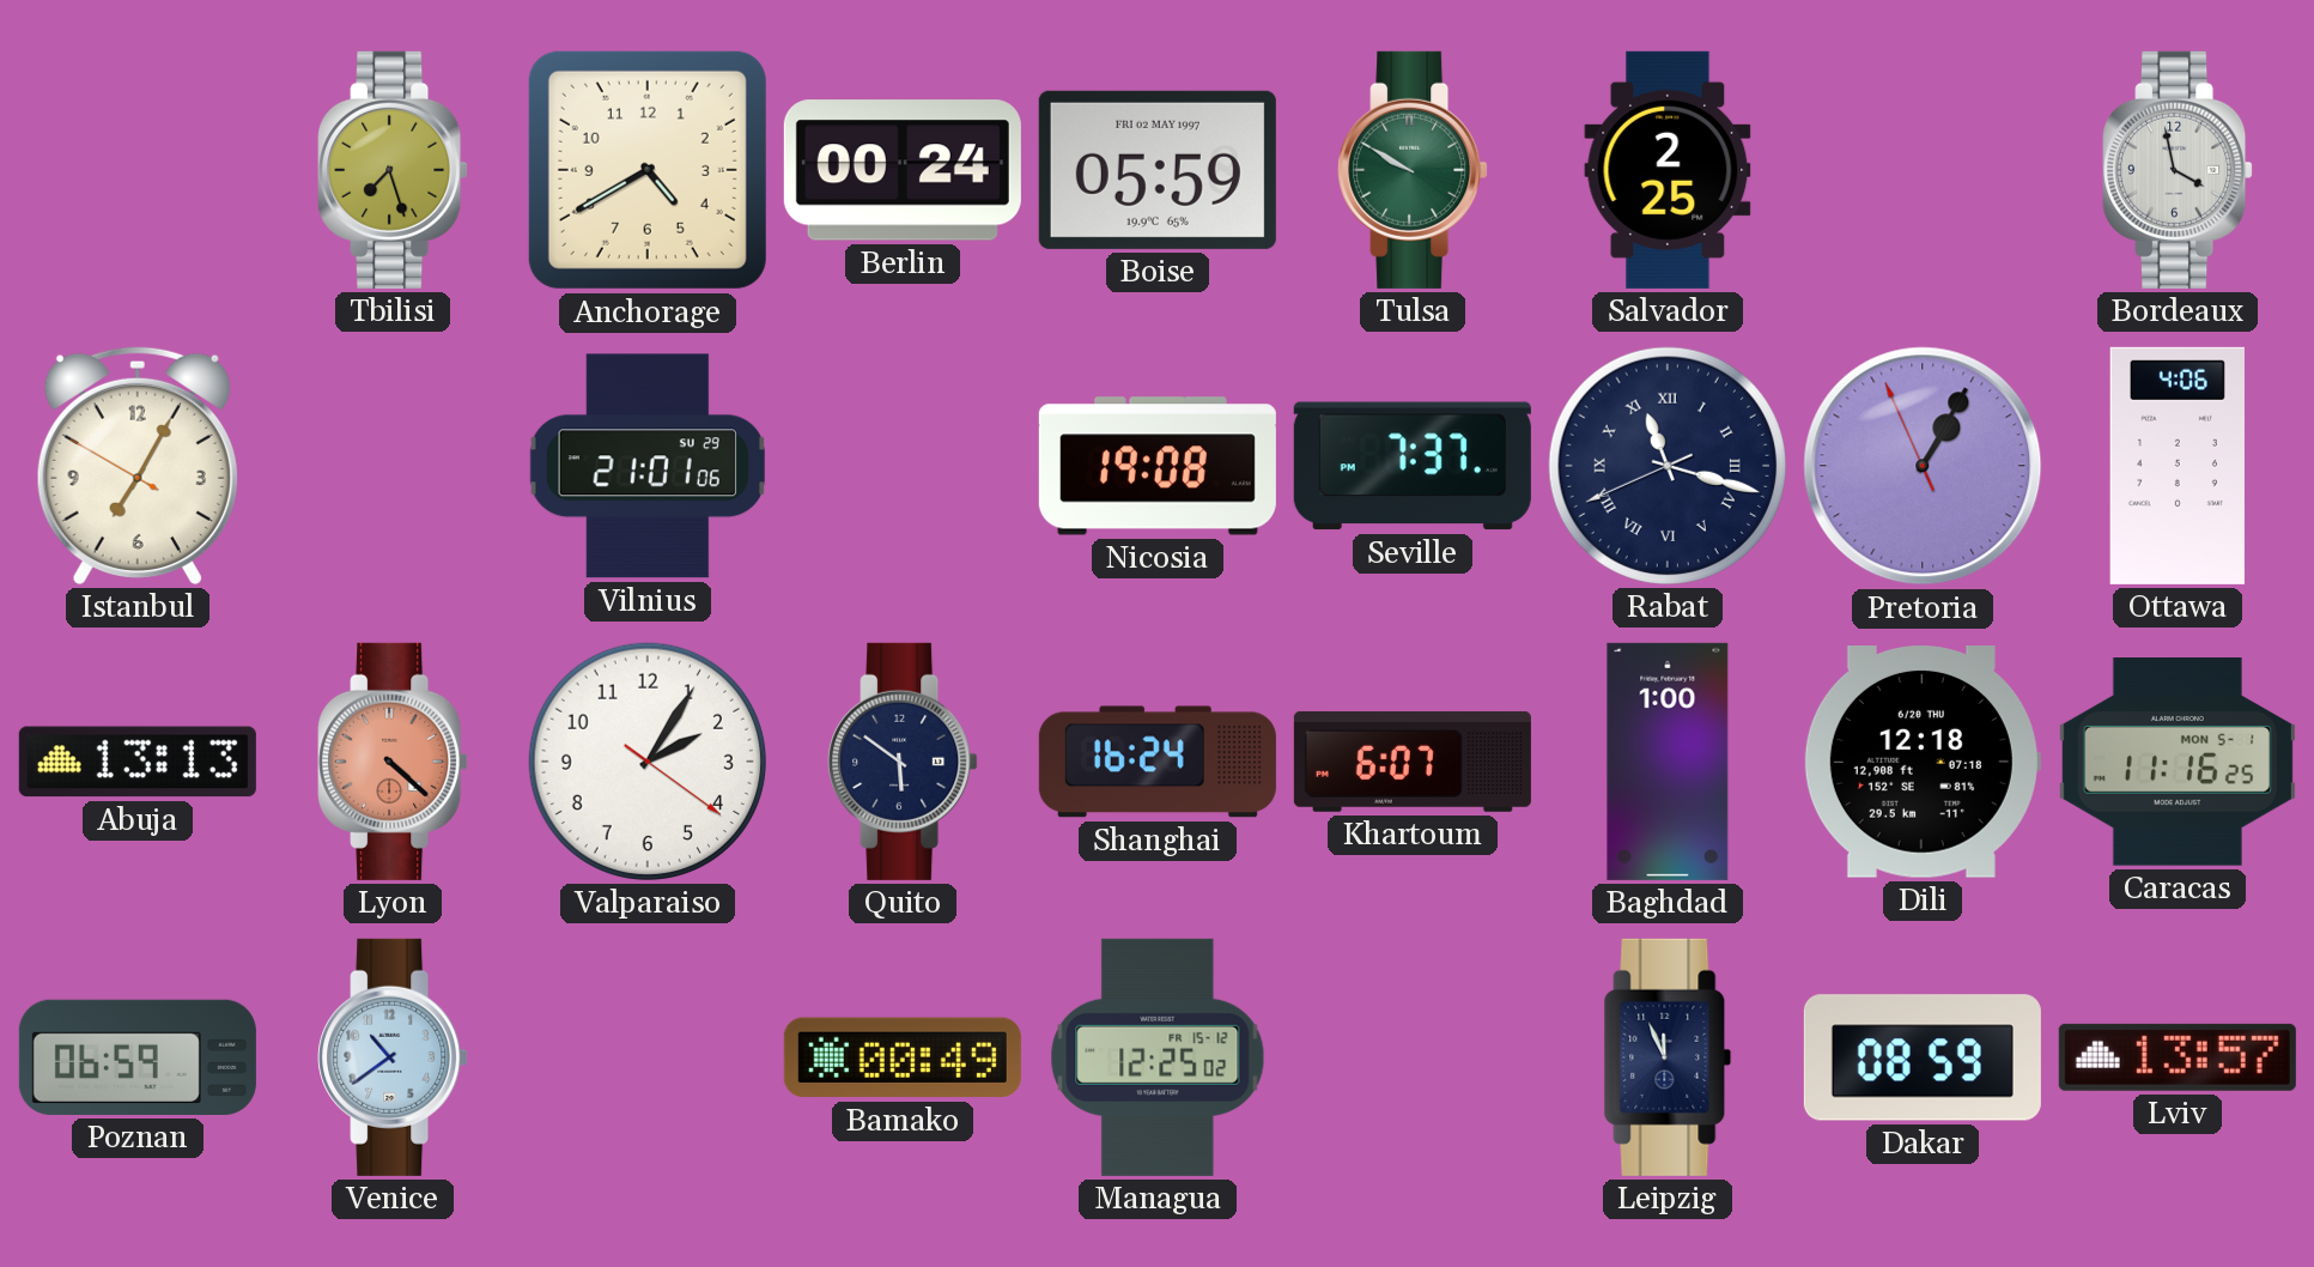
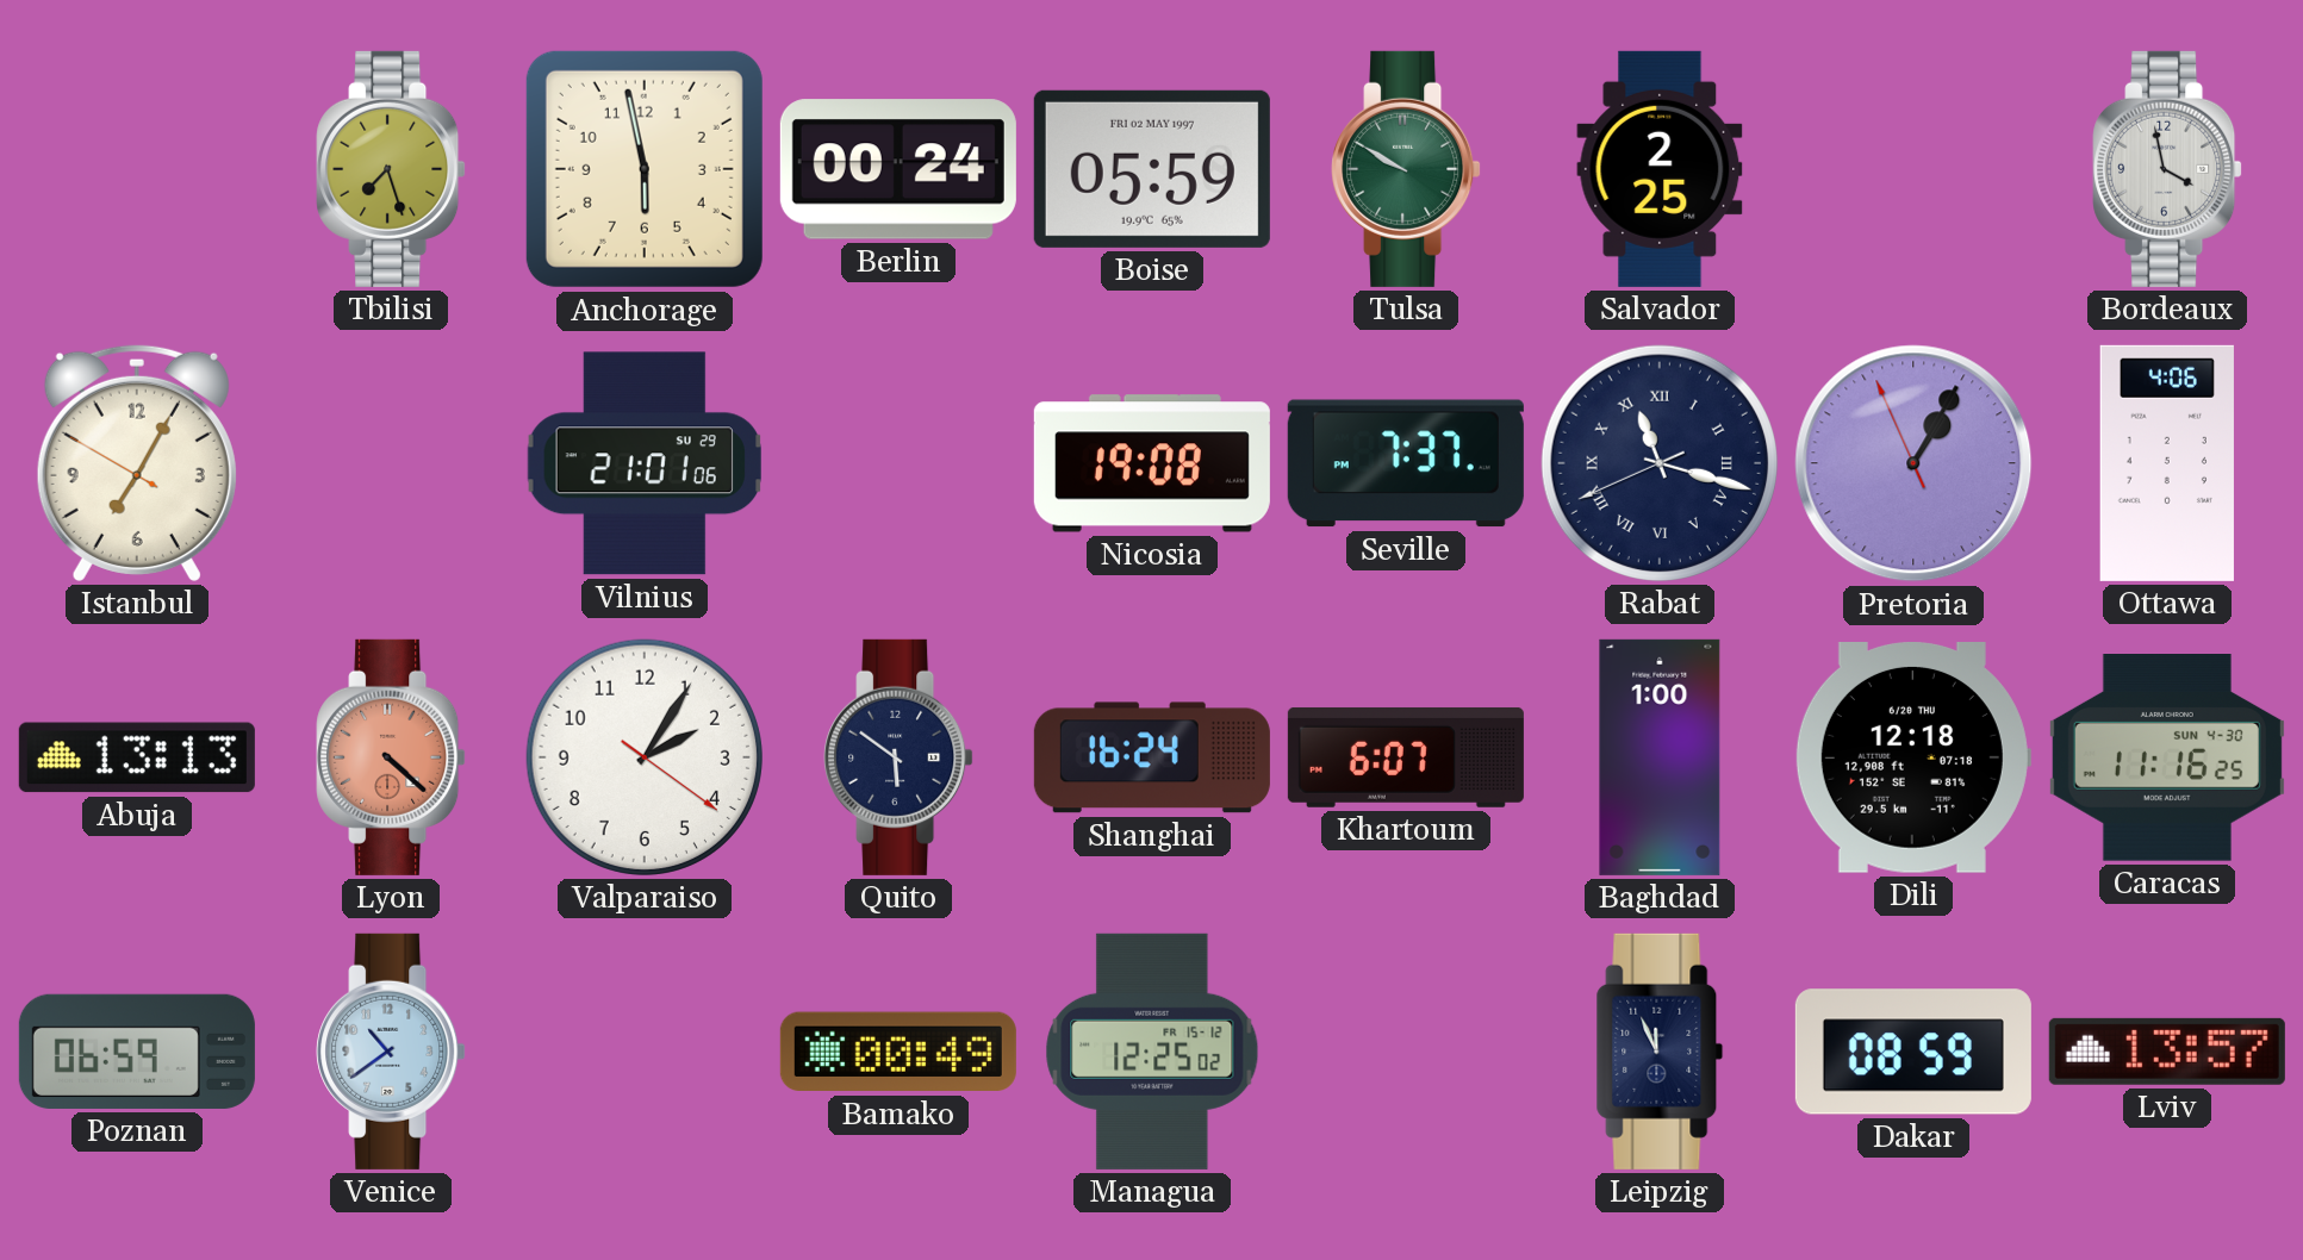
Anchorage: 4:40 -> 5:58 (645, 169)
Caracas date: MON 5-1 -> SUN 4-30 (2167, 759)
